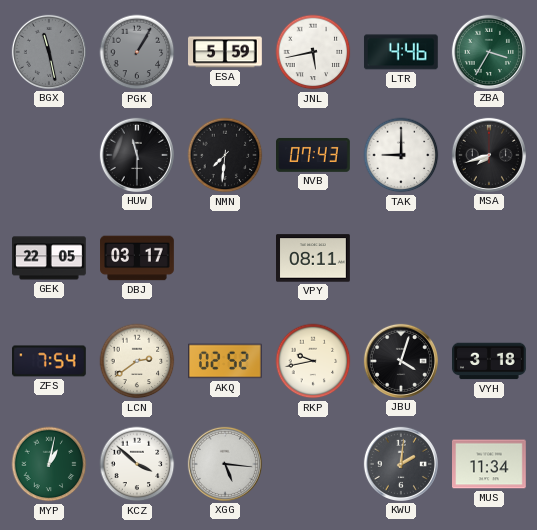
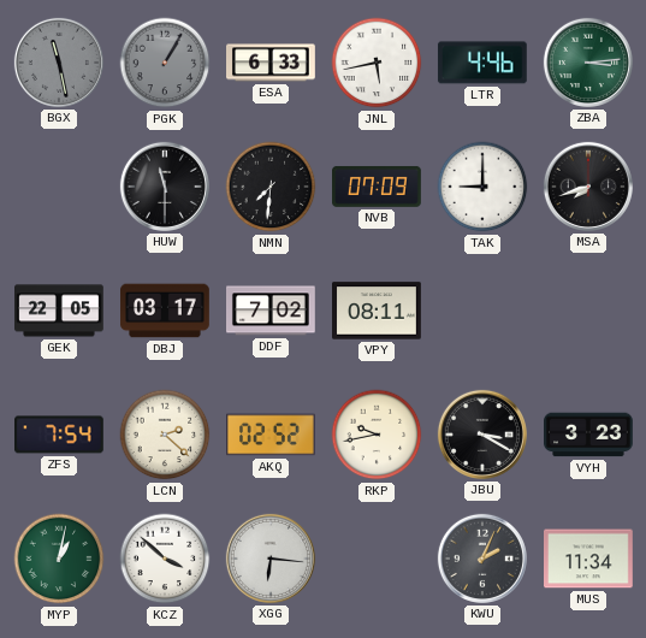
ESA: 5:59 -> 6:33 (271, 63)
ZBA: 3:35 -> 3:14 (588, 63)
NVB: 07:43 -> 07:09 (378, 187)
DDF: none -> 7:02 (272, 311)
LCN: 2:39 -> 2:22 (165, 435)
JBU: 4:03 -> 3:20 (482, 435)
VYH: 3:18 -> 3:23 (589, 435)
XGG: 5:16 -> 6:16 (271, 559)
KWU: 2:01 -> 2:04 (482, 559)
